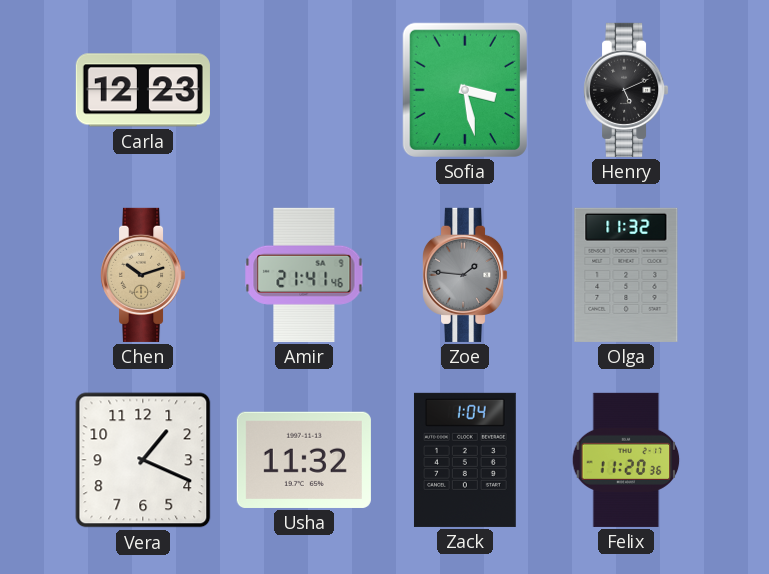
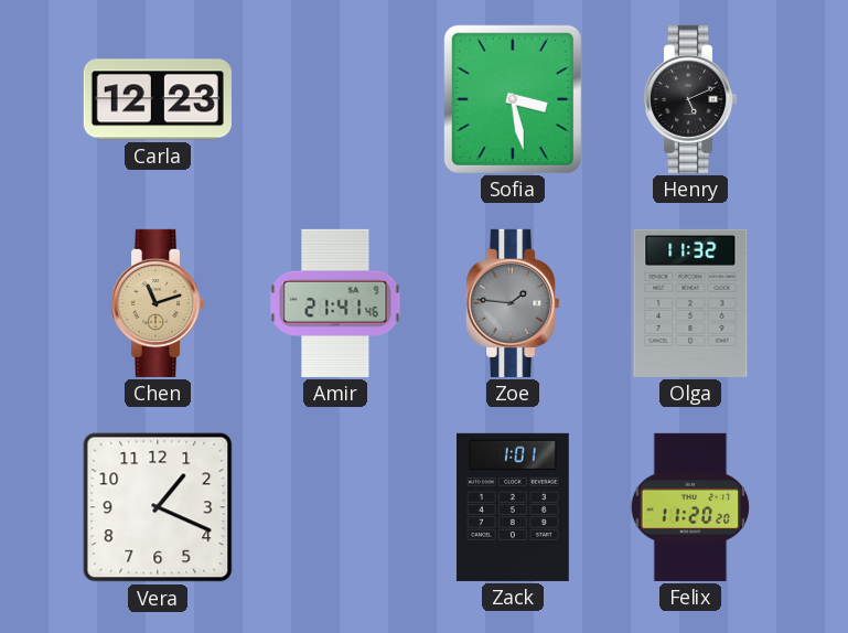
Chen: 10:12 -> 11:12 (159, 303)
Usha: 11:32 -> none (304, 460)
Zack: 1:04 -> 1:01 (513, 507)
Felix: 11:20:36 -> 11:20:20 (690, 507)
